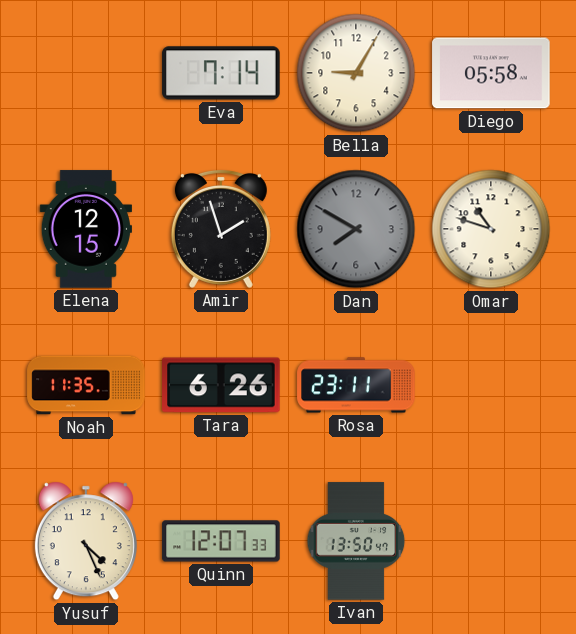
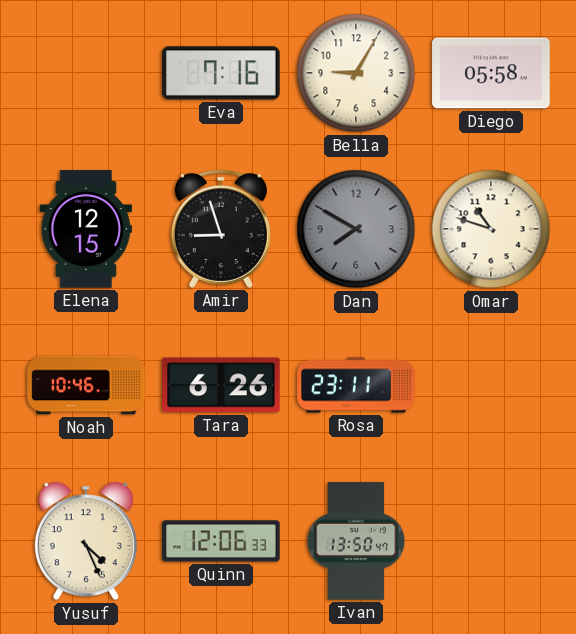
Eva: 7:14 -> 7:16 (221, 73)
Amir: 1:57 -> 8:57 (221, 230)
Noah: 11:35 -> 10:46 (86, 385)
Quinn: 12:07 -> 12:06 (221, 541)
